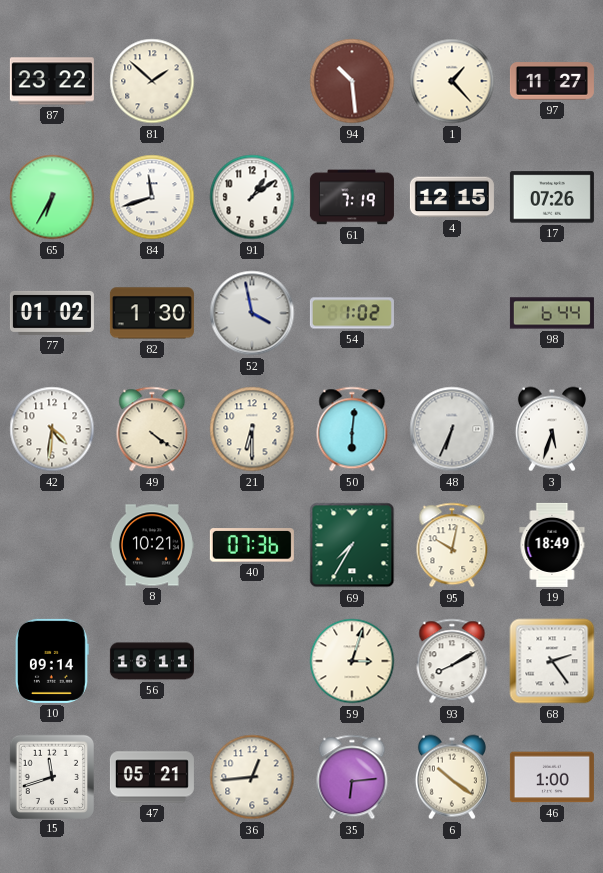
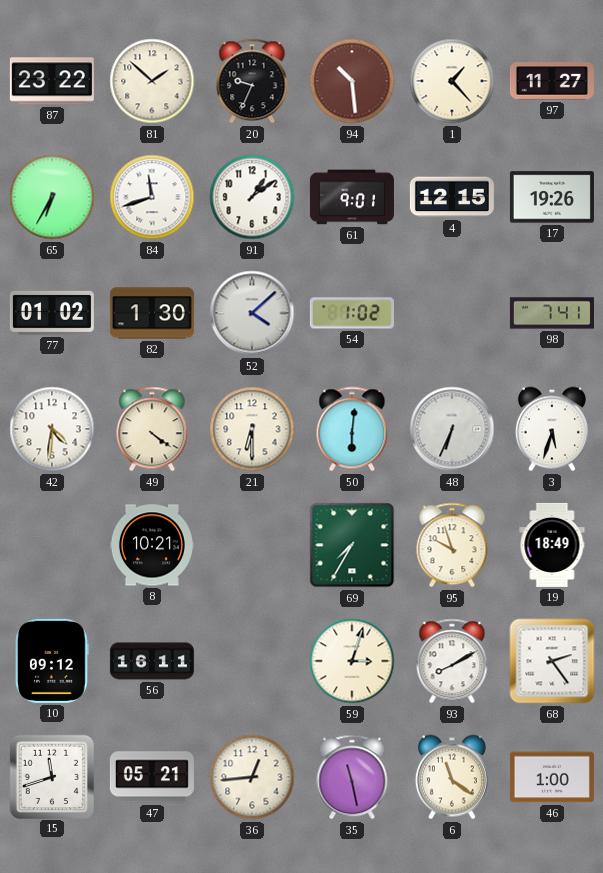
20: none -> 9:34 (252, 81)
61: 7:19 -> 9:01 (352, 197)
17: 07:26 -> 19:26 (552, 197)
52: 3:58 -> 4:08 (252, 313)
98: 6:44 -> 7:41 (552, 313)
40: 07:36 -> none (252, 545)
95: 10:02 -> 9:57 (452, 545)
10: 09:14 -> 09:12 (52, 661)
35: 6:14 -> 11:28 (352, 777)
6: 10:21 -> 11:21 (452, 777)
